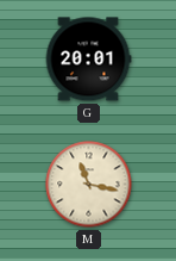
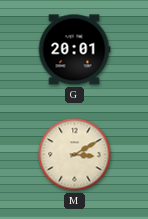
M: 11:17 -> 3:10 (75, 155)
